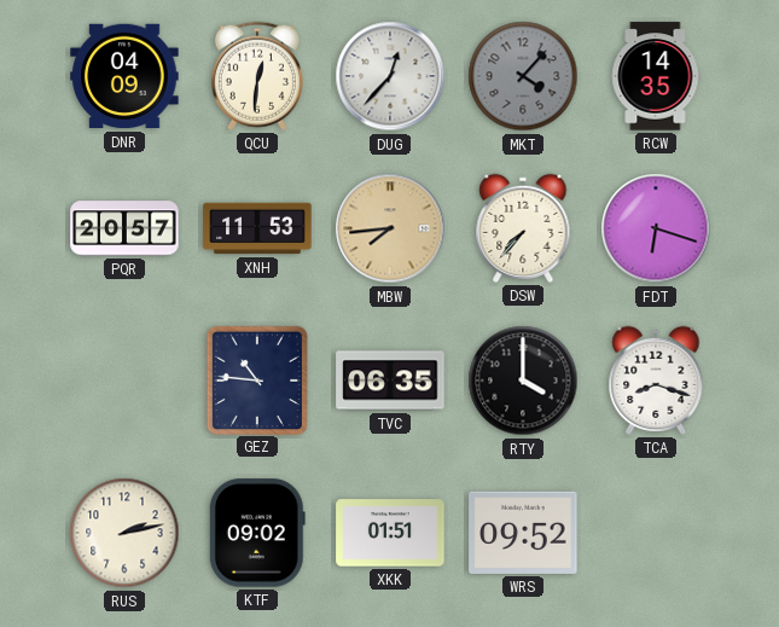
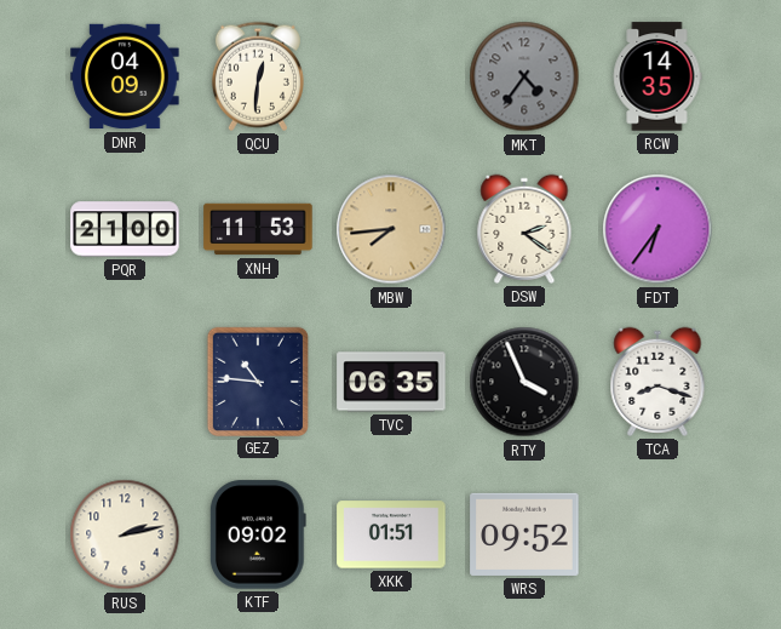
DUG: 12:37 -> none (390, 76)
MKT: 4:07 -> 4:36 (524, 76)
PQR: 20:57 -> 21:00 (125, 229)
DSW: 7:37 -> 2:21 (524, 229)
FDT: 6:18 -> 6:36 (657, 229)
RTY: 4:00 -> 3:56 (524, 382)
